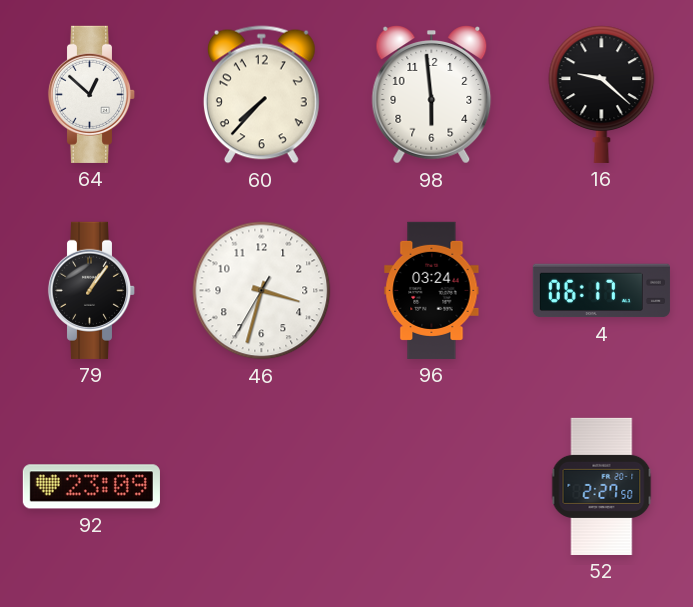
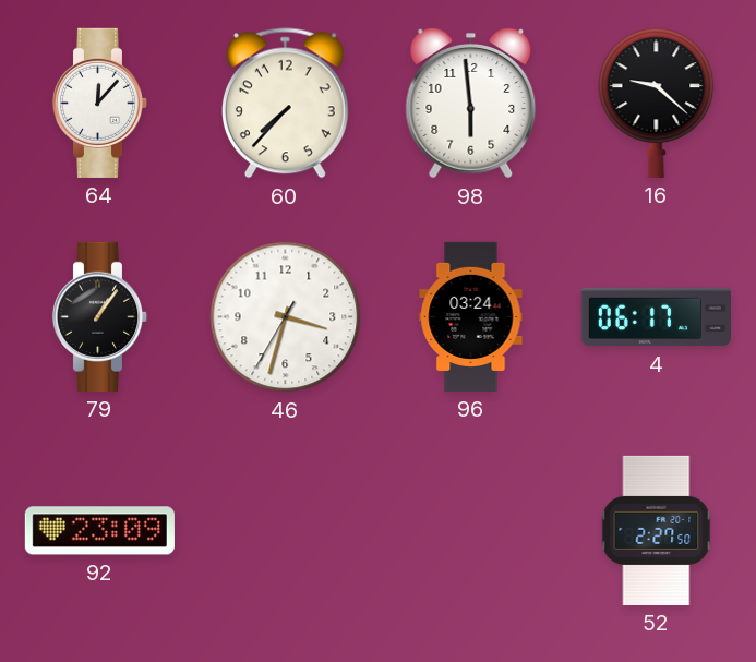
64: 12:52 -> 12:07 (100, 103)
